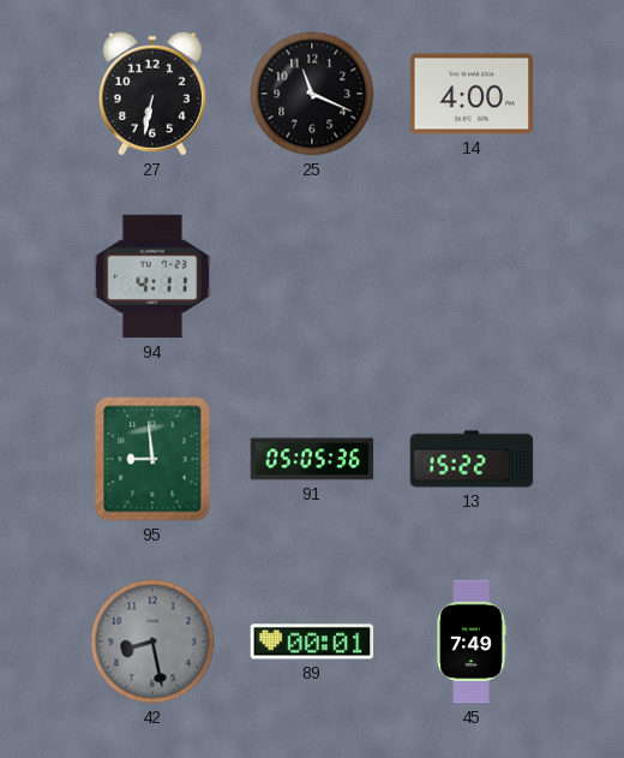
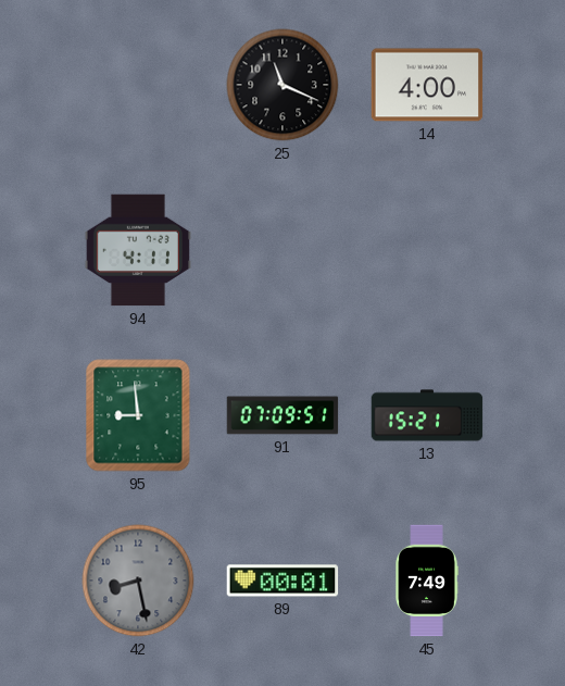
27: 6:32 -> none (152, 94)
91: 05:05 -> 07:09 (282, 415)
13: 15:22 -> 15:21 (427, 415)
